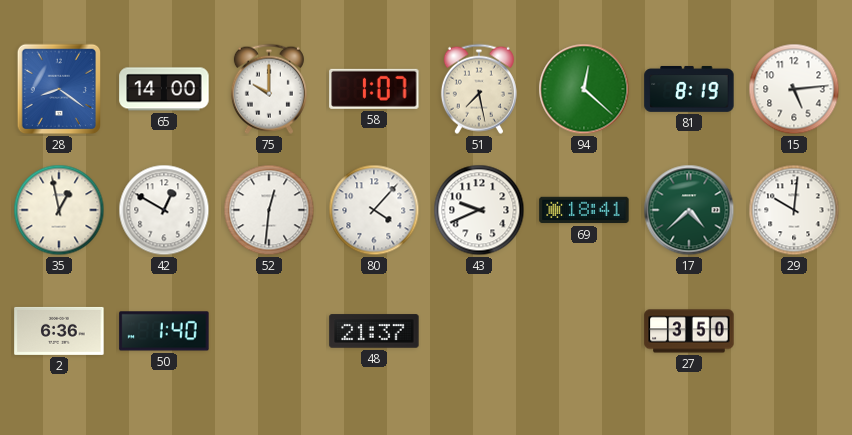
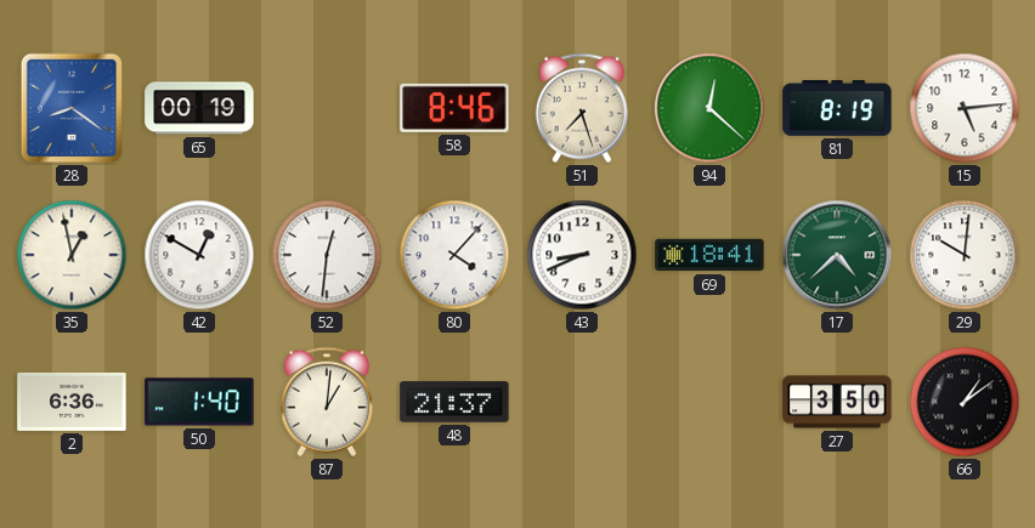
65: 14:00 -> 00:19 (199, 108)
75: 10:00 -> none (269, 89)
58: 1:07 -> 8:46 (454, 108)
51: 7:28 -> 7:27 (582, 108)
43: 9:41 -> 8:41 (582, 255)
87: none -> 1:01 (327, 402)
66: none -> 1:09 (965, 402)
